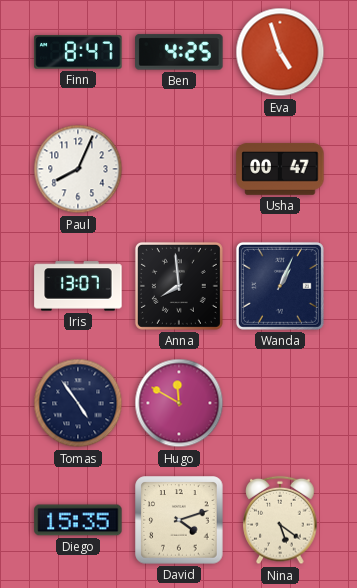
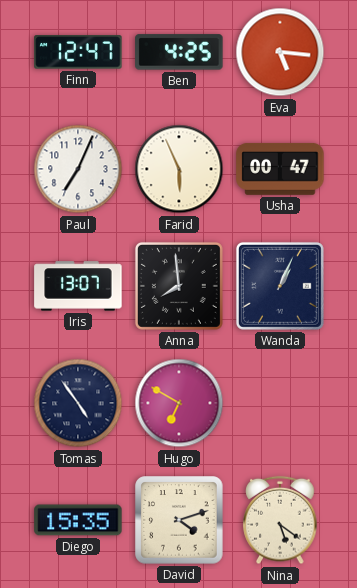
Finn: 8:47 -> 12:47 (78, 52)
Eva: 4:57 -> 5:16 (280, 52)
Paul: 8:04 -> 7:04 (78, 169)
Farid: none -> 5:56 (179, 169)
Hugo: 11:50 -> 6:50 (179, 403)
